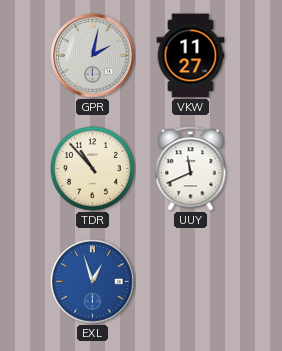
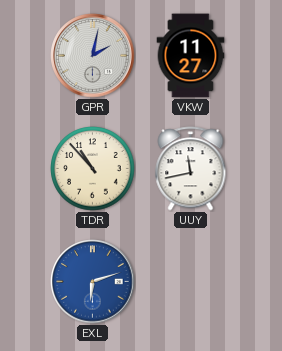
UUY: 11:41 -> 11:43 (191, 169)
EXL: 12:57 -> 6:12 (93, 282)
